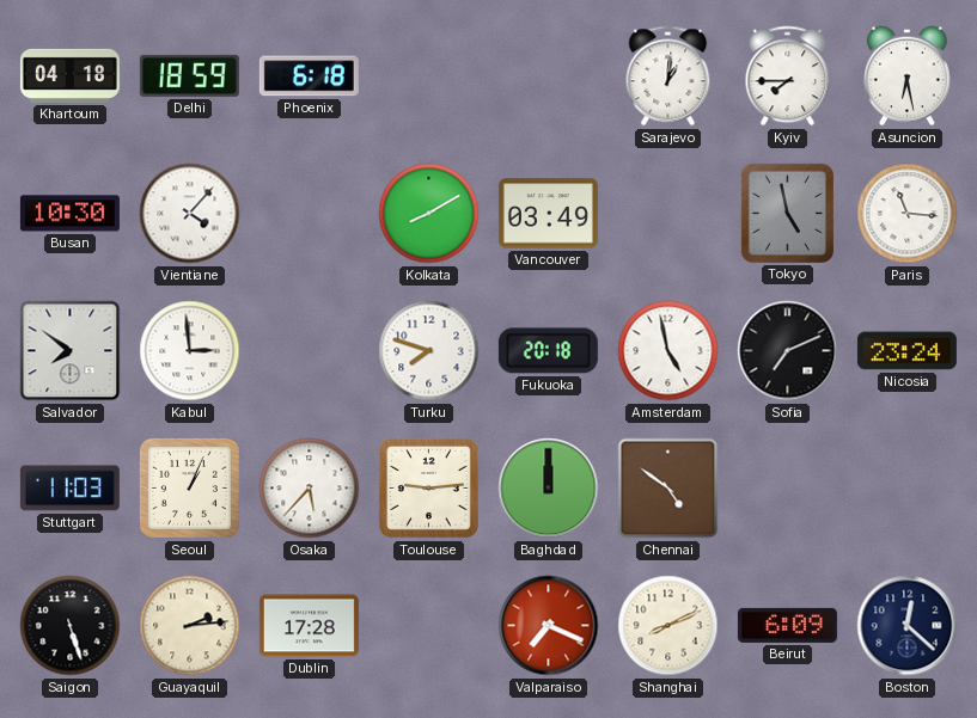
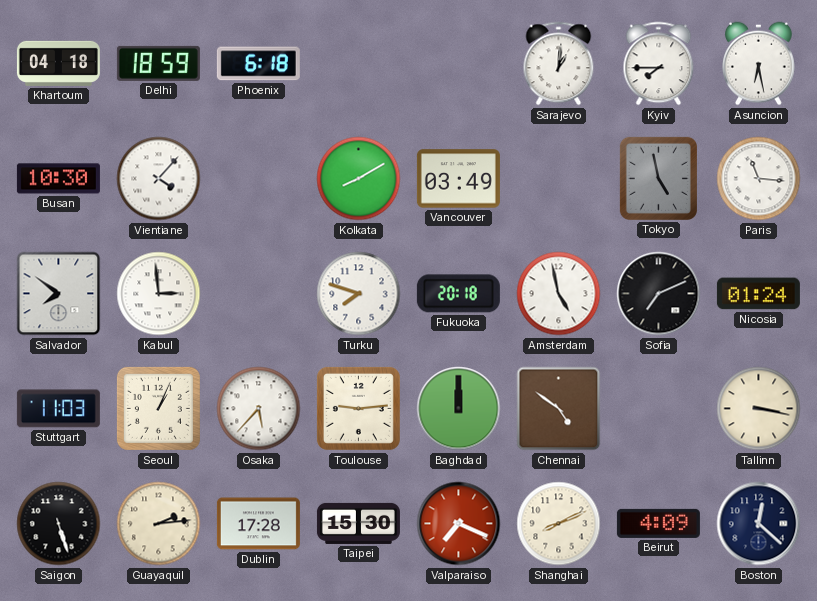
Nicosia: 23:24 -> 01:24 (758, 294)
Tallinn: none -> 3:17 (759, 409)
Taipei: none -> 15:30 (358, 523)
Beirut: 6:09 -> 4:09 (658, 523)
